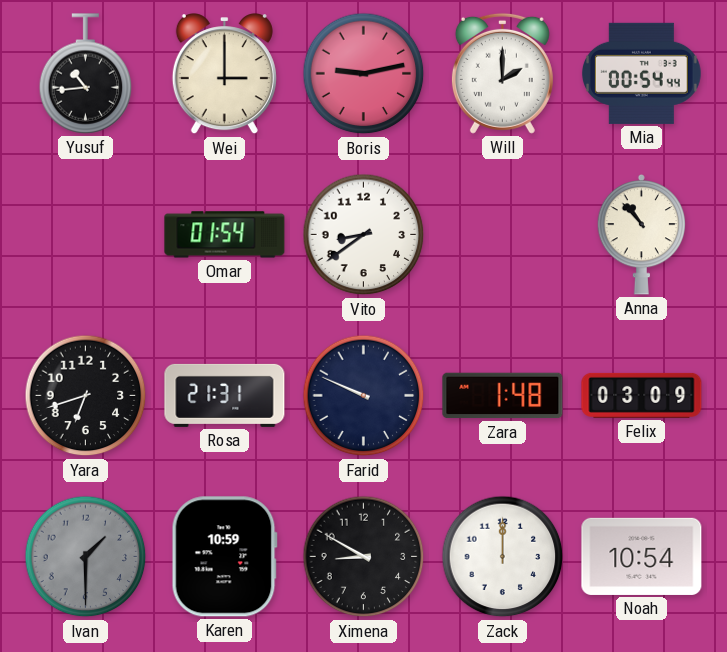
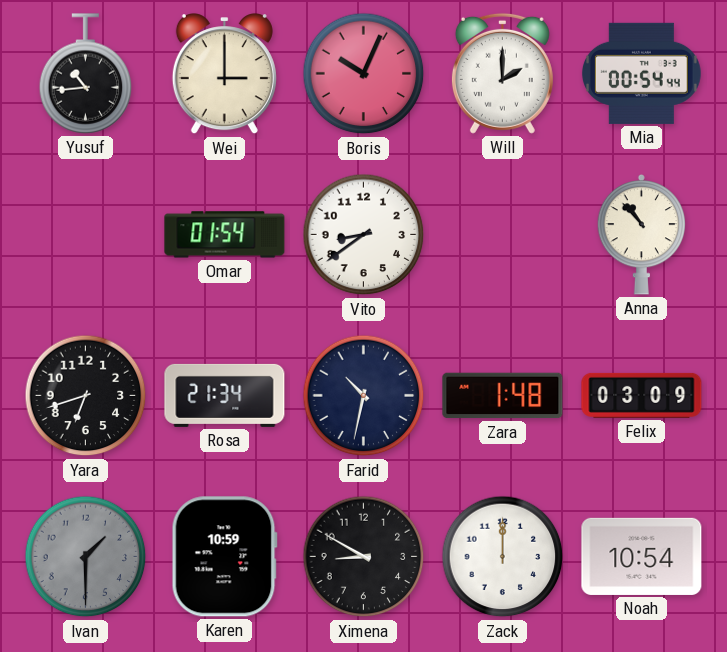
Boris: 9:13 -> 10:04 (364, 74)
Rosa: 21:31 -> 21:34 (225, 395)
Farid: 9:49 -> 10:32 (364, 396)
